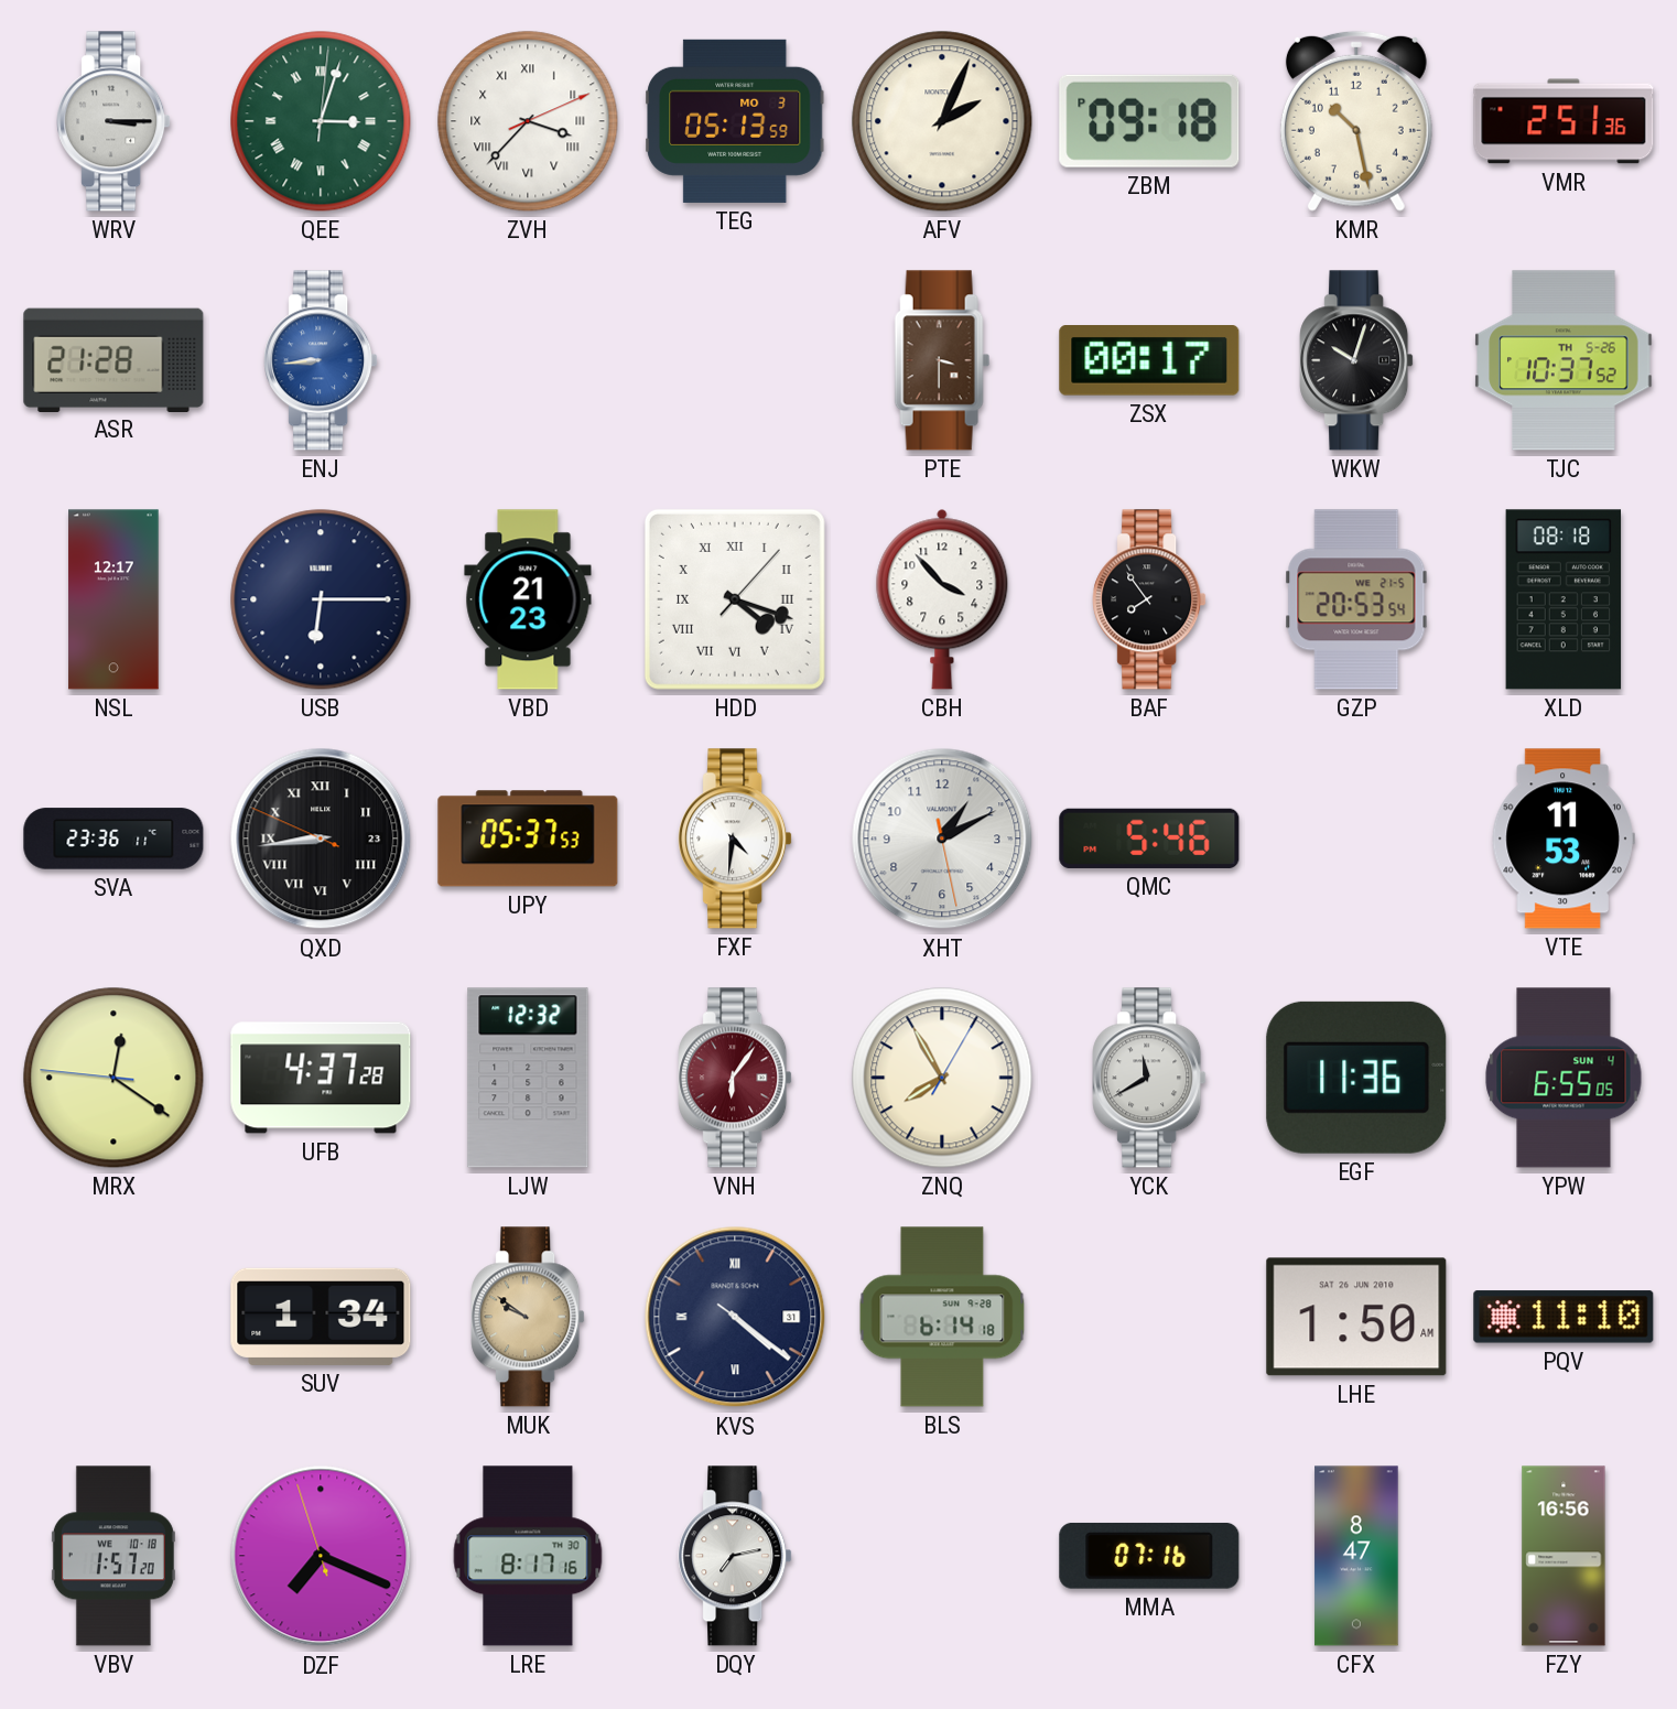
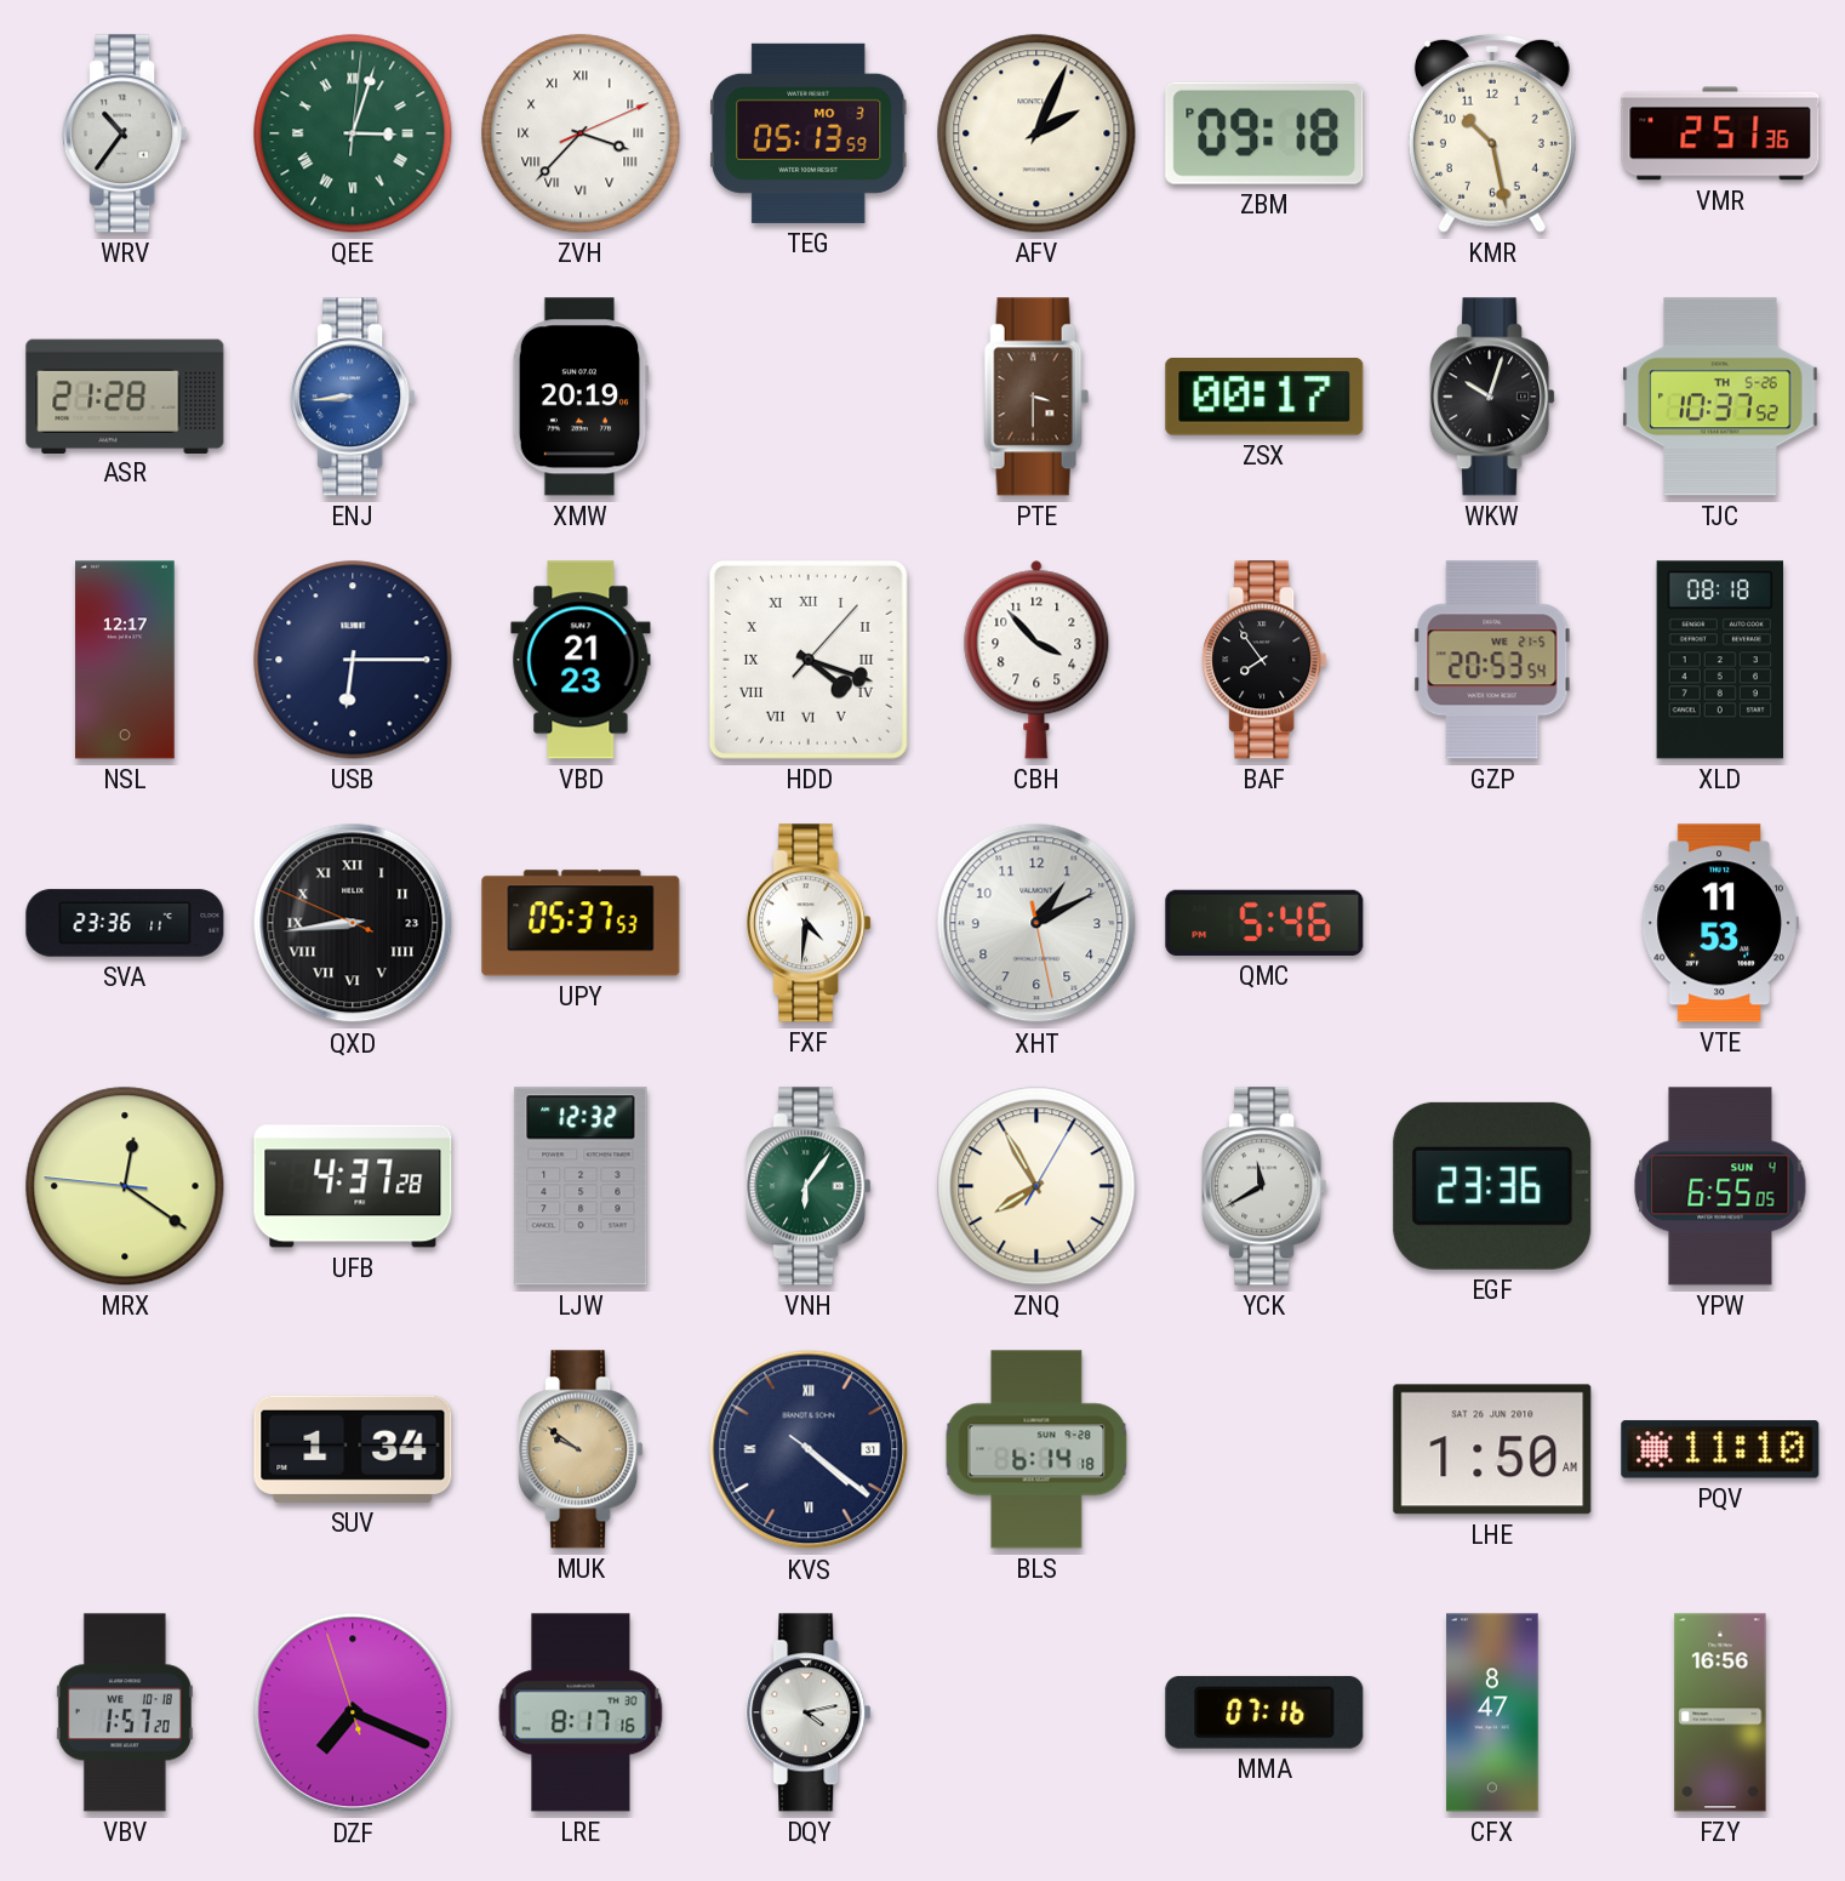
WRV: 3:15 -> 10:36 (125, 133)
XMW: none -> 20:19 (581, 397)
VNH dial: burgundy -> green (809, 1186)
EGF: 11:36 -> 23:36 (1492, 1186)
DQY: 7:13 -> 4:13 (809, 1712)
